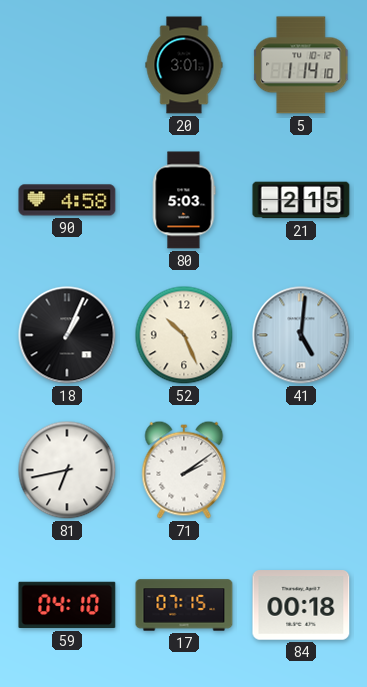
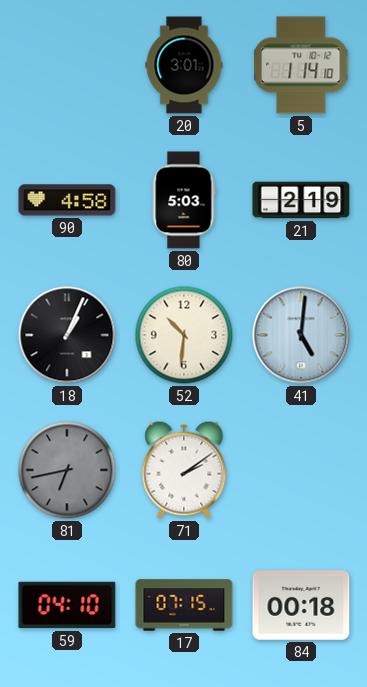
21: 2:15 -> 2:19 (301, 200)
52: 10:26 -> 10:31 (184, 335)
81 dial: white -> grey (67, 470)
